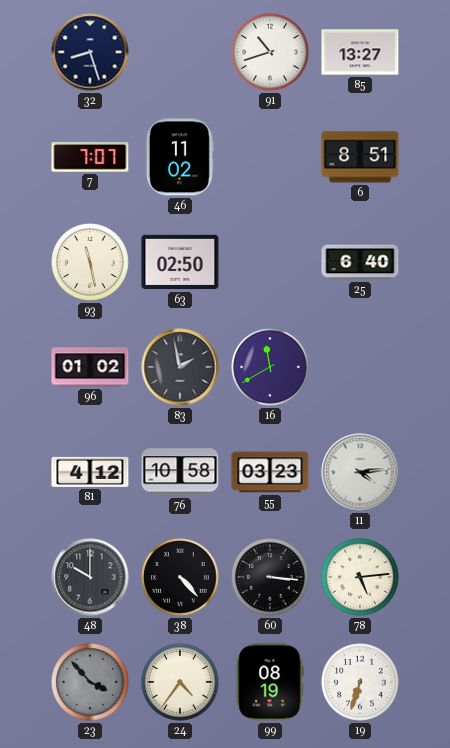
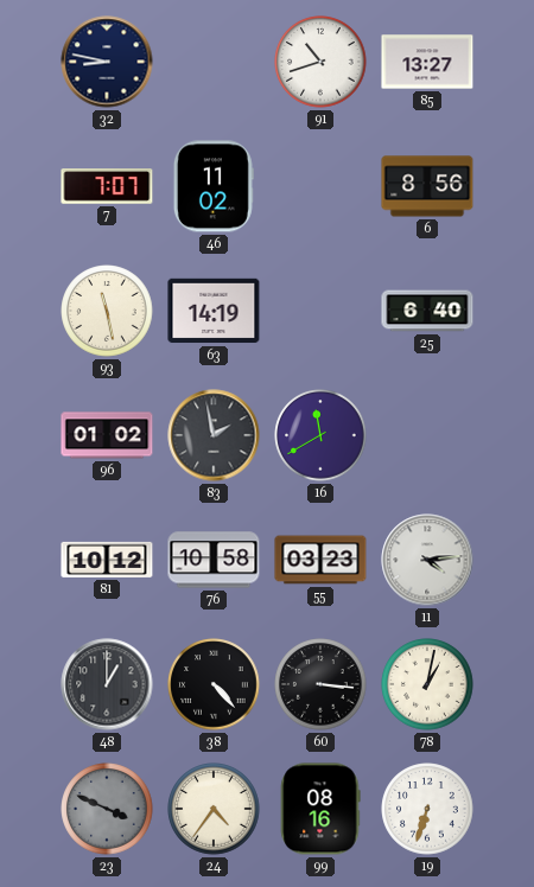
32: 8:27 -> 8:47 (107, 62)
6: 8:51 -> 8:56 (427, 186)
63: 02:50 -> 14:19 (214, 311)
81: 4:12 -> 10:12 (107, 560)
48: 10:00 -> 1:00 (107, 684)
78: 5:14 -> 1:02 (427, 684)
23: 3:53 -> 3:49 (107, 809)
99: 08:19 -> 08:16 (320, 809)
